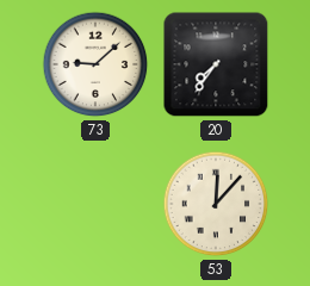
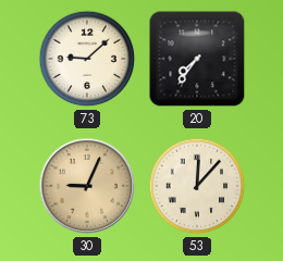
30: none -> 9:04 (87, 186)
